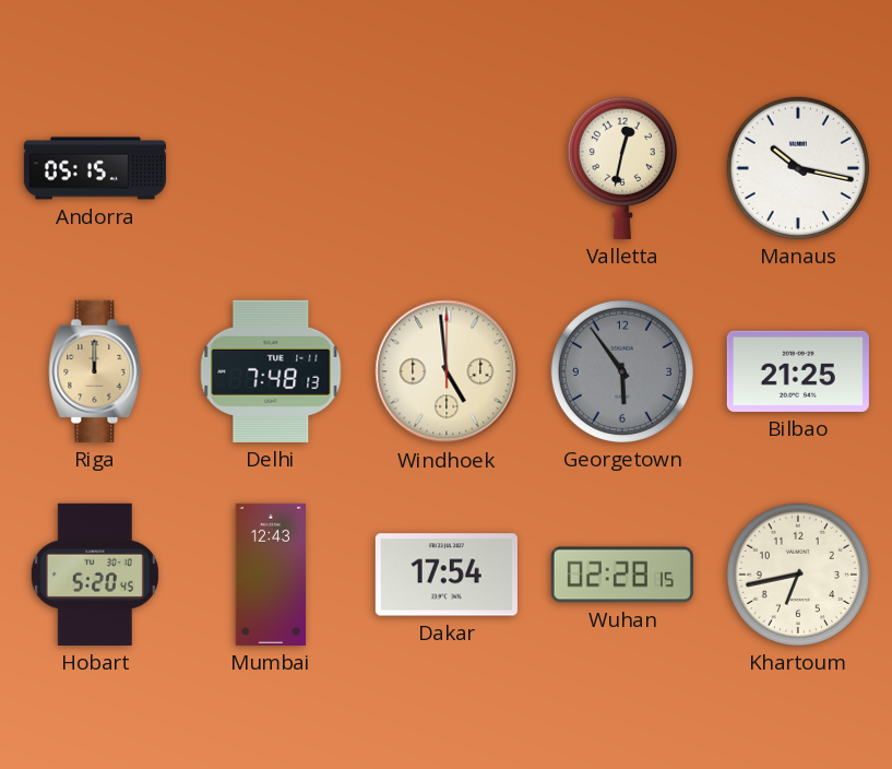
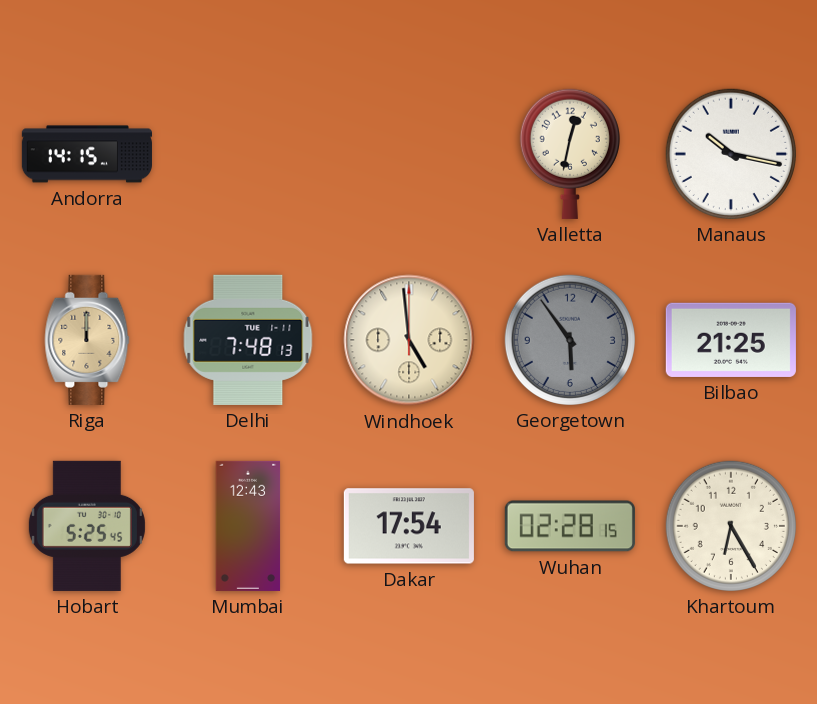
Andorra: 05:15 -> 14:15 (87, 154)
Hobart: 5:20 -> 5:25 (87, 526)
Khartoum: 6:43 -> 6:25 (731, 526)
